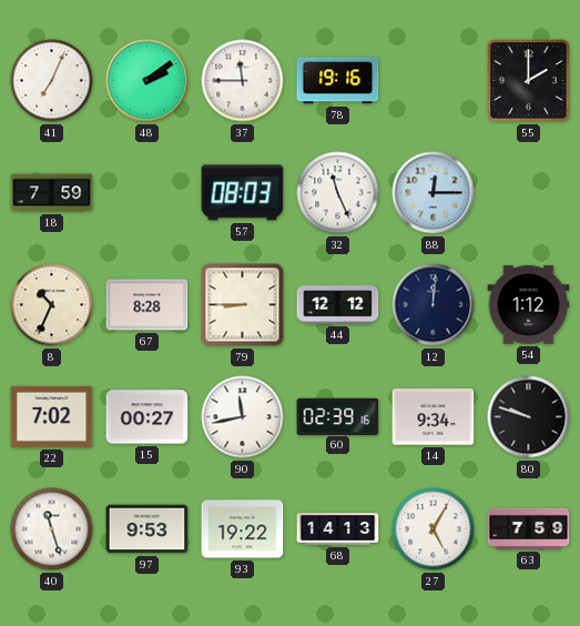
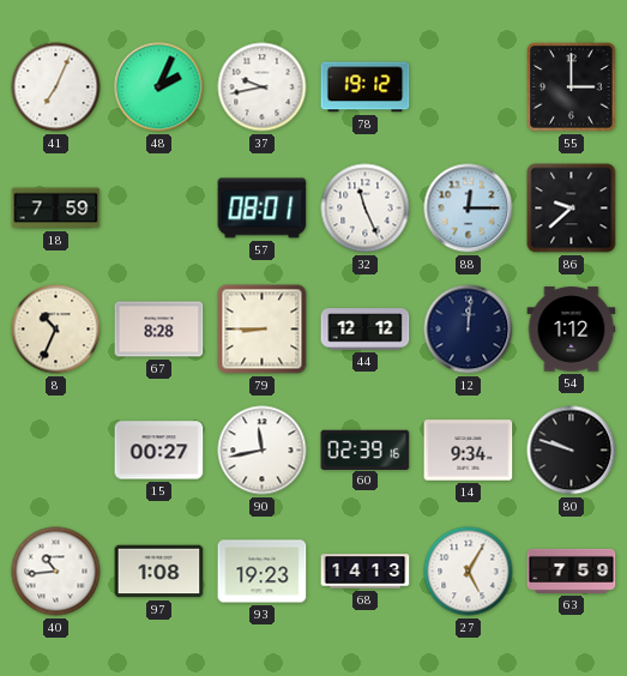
48: 2:09 -> 2:04 (159, 87)
37: 11:45 -> 9:43 (263, 87)
78: 19:16 -> 19:12 (366, 87)
55: 2:00 -> 3:00 (572, 87)
57: 08:03 -> 08:01 (263, 209)
86: none -> 9:38 (572, 209)
22: 7:02 -> none (52, 416)
40: 11:27 -> 10:44 (56, 572)
97: 9:53 -> 1:08 (159, 572)
93: 19:22 -> 19:23 (263, 572)
